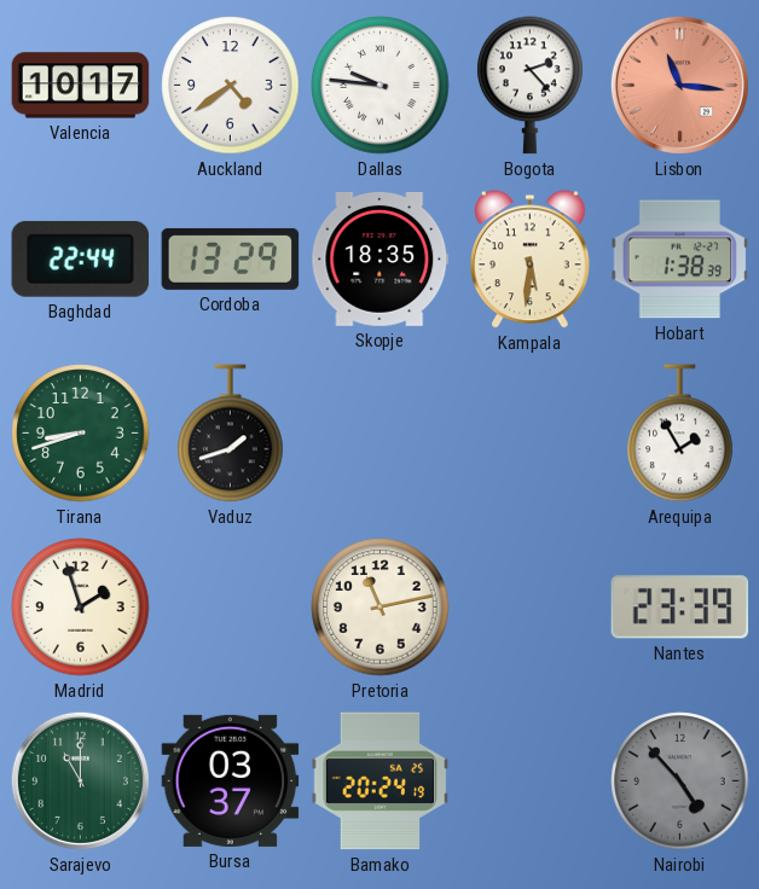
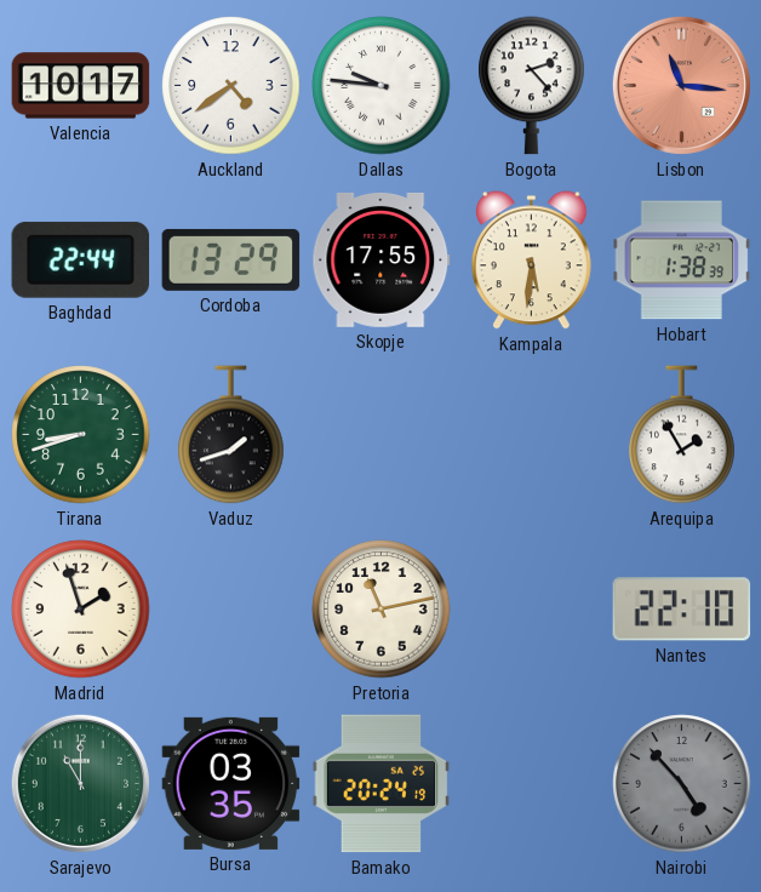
Skopje: 18:35 -> 17:55 (382, 259)
Nantes: 23:39 -> 22:10 (682, 610)
Bursa: 03:37 -> 03:35 (231, 783)
